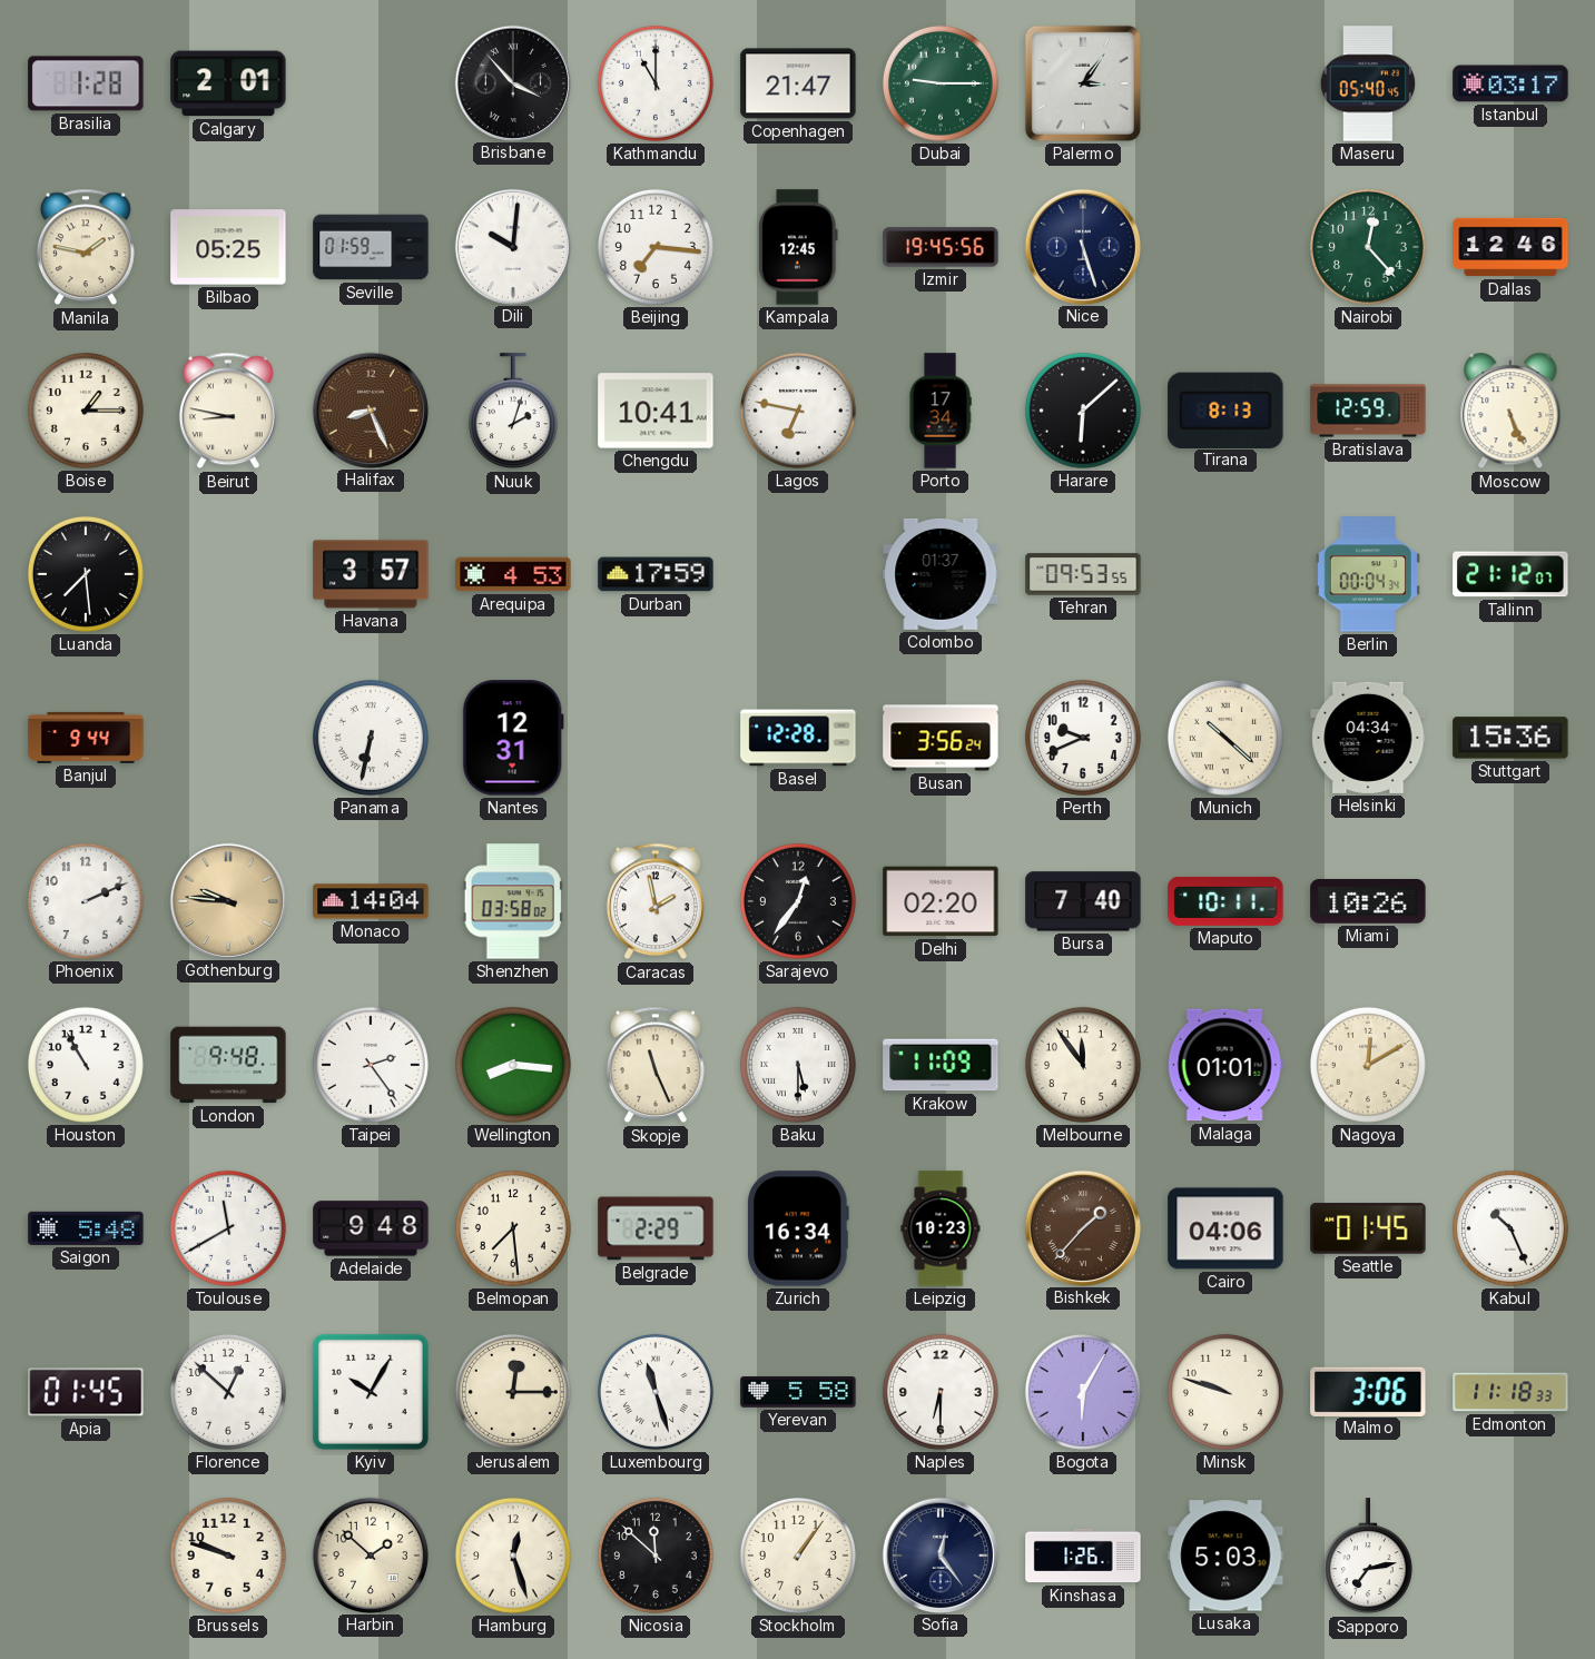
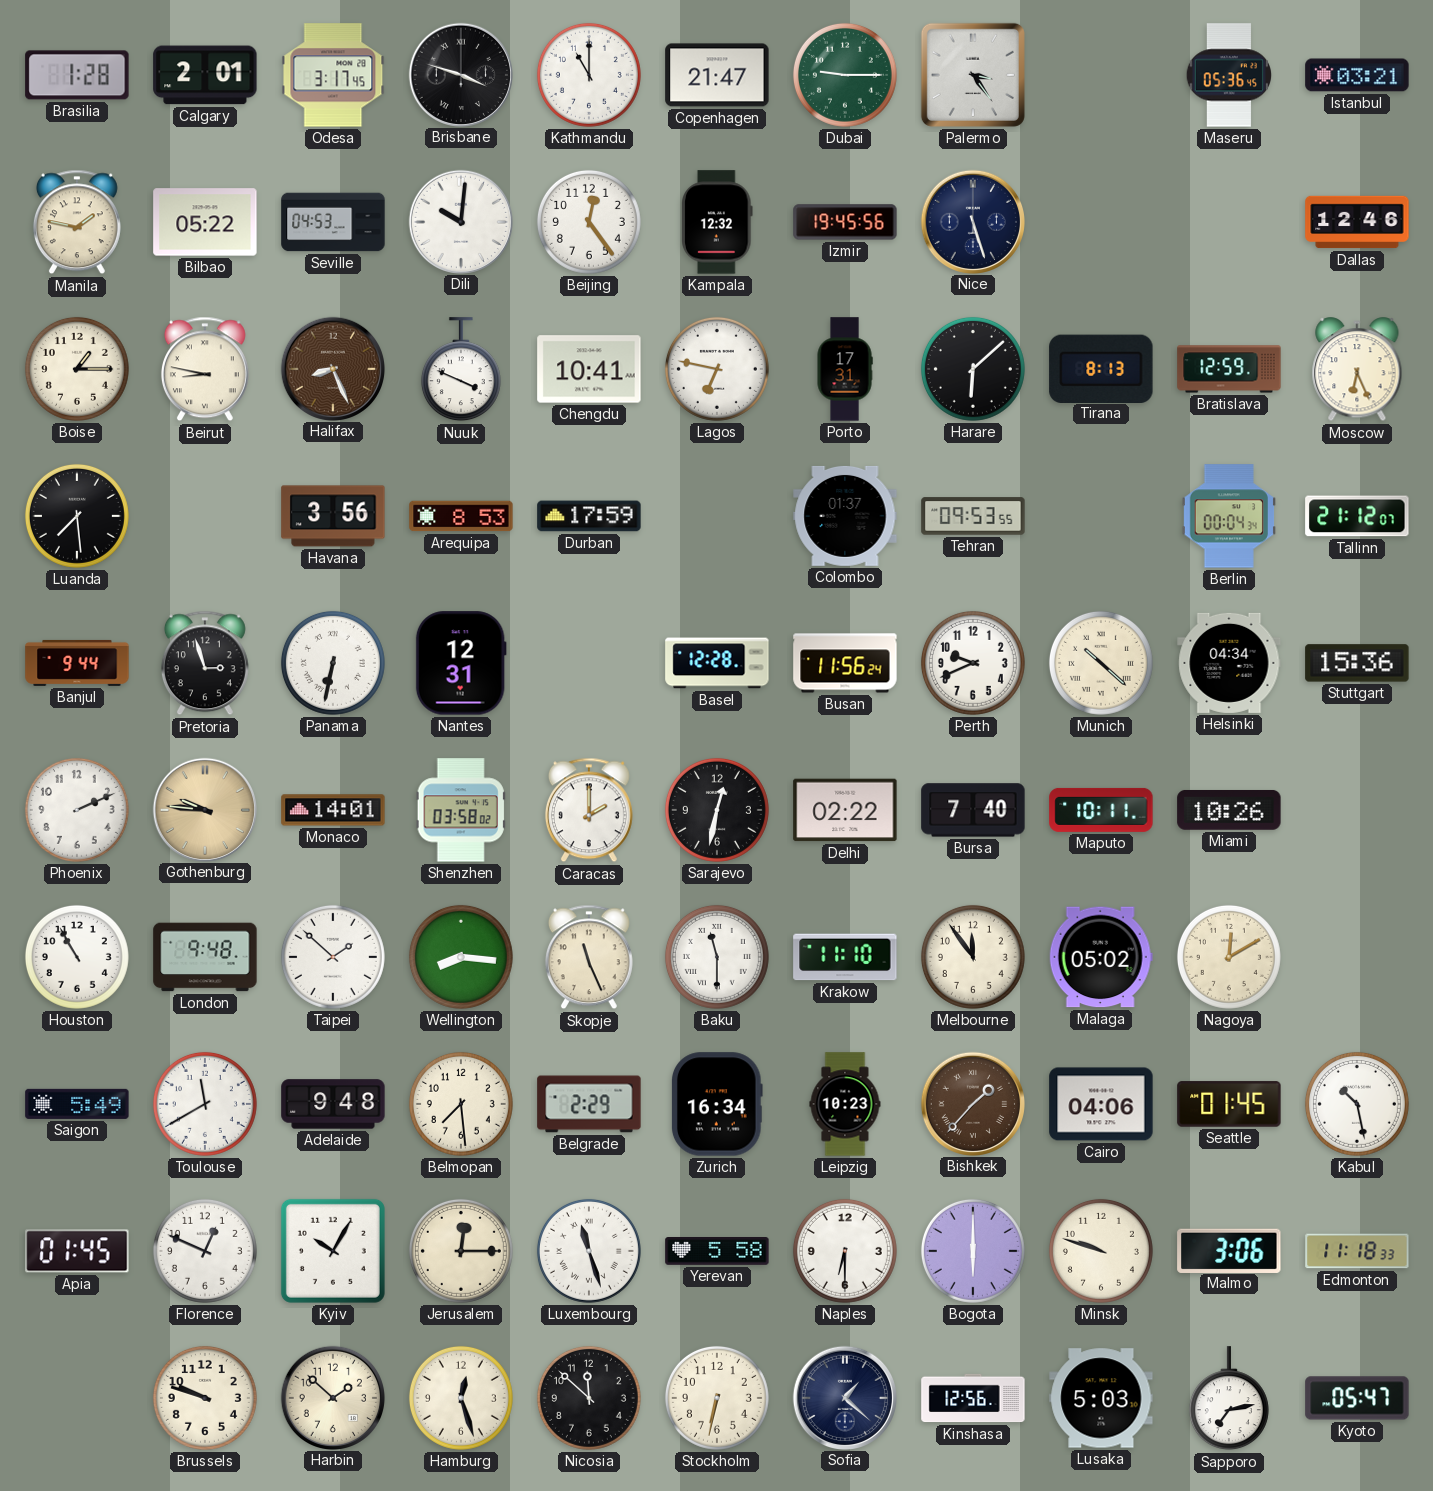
Odesa: none -> 3:17 (333, 75)
Brisbane: 3:53 -> 3:48 (460, 74)
Palermo: 3:06 -> 3:24 (973, 75)
Maseru: 05:40 -> 05:36 (1228, 75)
Istanbul: 03:17 -> 03:21 (1357, 75)
Bilbao: 05:25 -> 05:22 (205, 222)
Seville: 01:59 -> 04:53 (333, 222)
Beijing: 7:16 -> 12:24 (589, 222)
Kampala: 12:45 -> 12:32 (718, 222)
Nairobi: 12:23 -> none (1368, 247)
Nuuk: 2:03 -> 3:49 (461, 370)
Porto: 17:34 -> 17:31 (845, 369)
Moscow: 5:26 -> 6:26 (1357, 370)
Havana: 3:57 -> 3:56 (333, 516)
Arequipa: 4:53 -> 8:53 (461, 516)
Pretoria: none -> 2:57 (205, 663)
Busan: 3:56 -> 11:56 (845, 663)
Monaco: 14:04 -> 14:01 (333, 810)
Caracas: 1:58 -> 2:00 (589, 810)
Sarajevo: 12:36 -> 12:32 (717, 810)
Delhi: 02:20 -> 02:22 (845, 810)
Taipei: 2:24 -> 1:52 (333, 957)
Baku: 5:30 -> 11:30 (717, 957)
Krakow: 11:09 -> 11:10 (845, 957)
Malaga: 01:01 -> 05:02 (1101, 957)
Saigon: 5:48 -> 5:49 (77, 1104)
Kabul: 10:26 -> 10:28 (1357, 1104)
Florence: 12:52 -> 12:49 (205, 1251)
Bogota: 6:05 -> 6:00 (973, 1251)
Stockholm: 1:06 -> 6:32 (717, 1398)
Sofia: 12:24 -> 1:22 (844, 1397)
Kinshasa: 1:26 -> 12:56 (973, 1398)
Kyoto: none -> 05:47 (1357, 1398)
